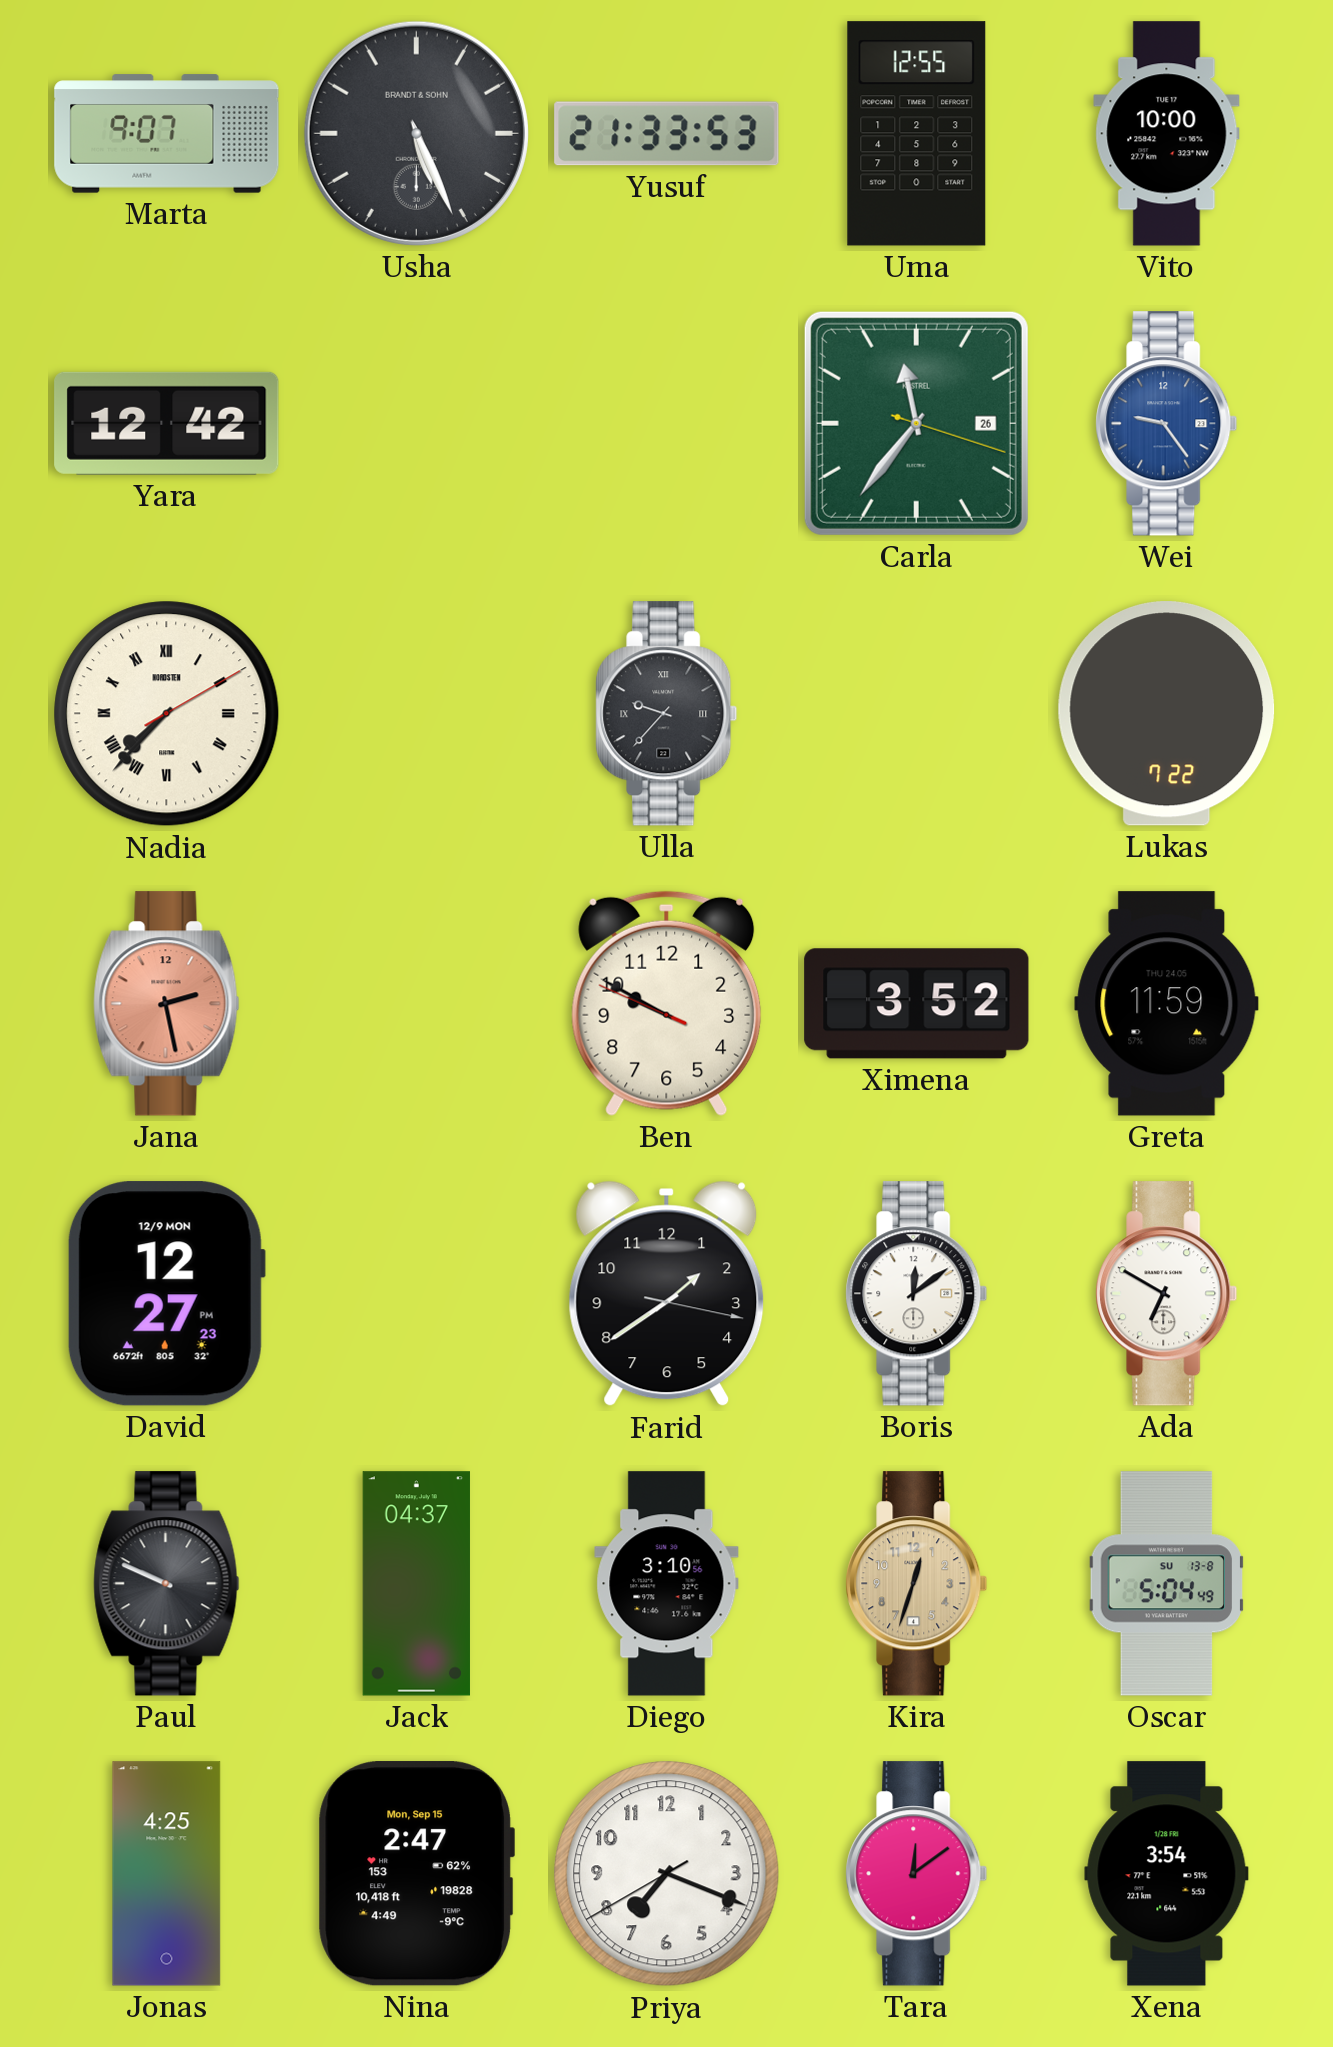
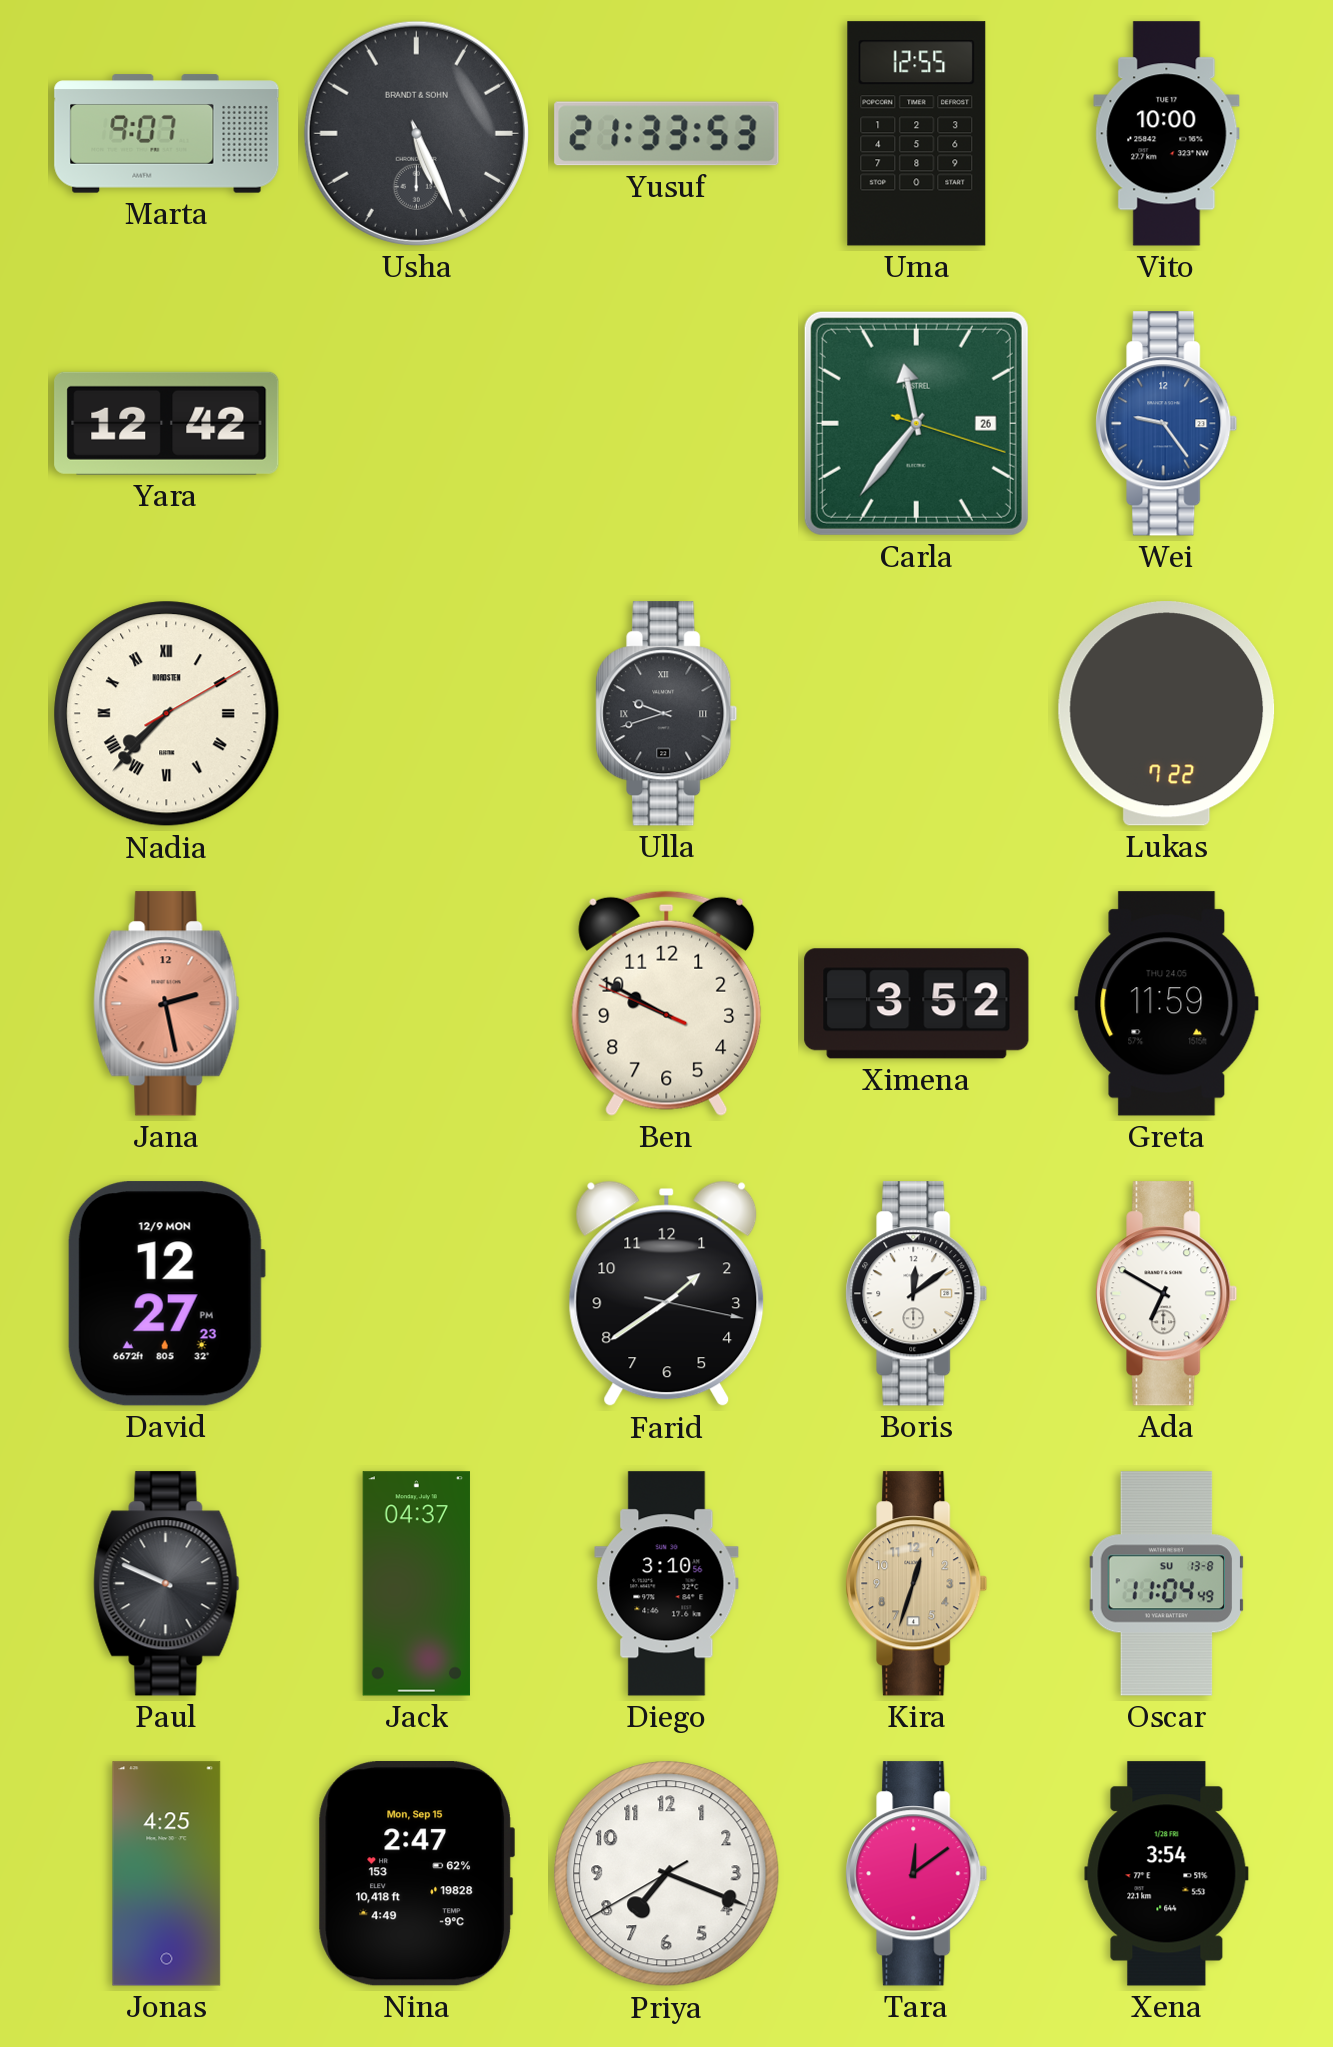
Ulla: 9:37 -> 9:42 (667, 714)
Oscar: 5:04 -> 11:04 (1166, 1584)
